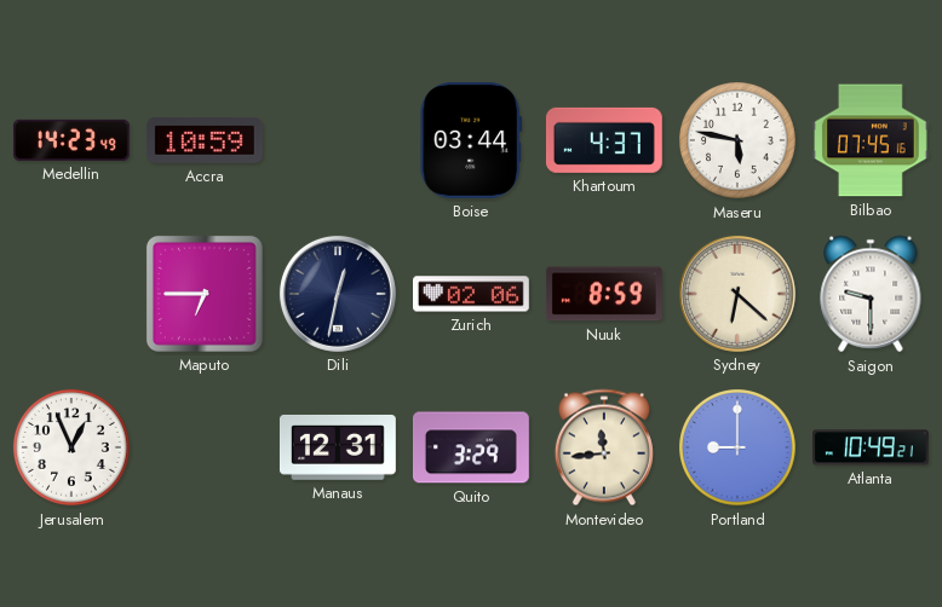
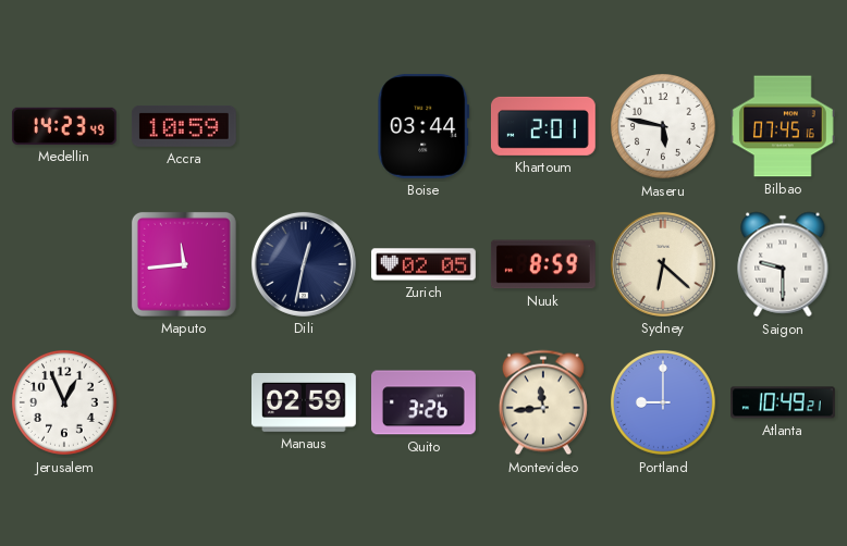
Khartoum: 4:37 -> 2:01 (543, 126)
Maputo: 6:45 -> 11:44 (184, 264)
Zurich: 02:06 -> 02:05 (425, 264)
Manaus: 12:31 -> 02:59 (304, 402)
Quito: 3:29 -> 3:26 (425, 402)
